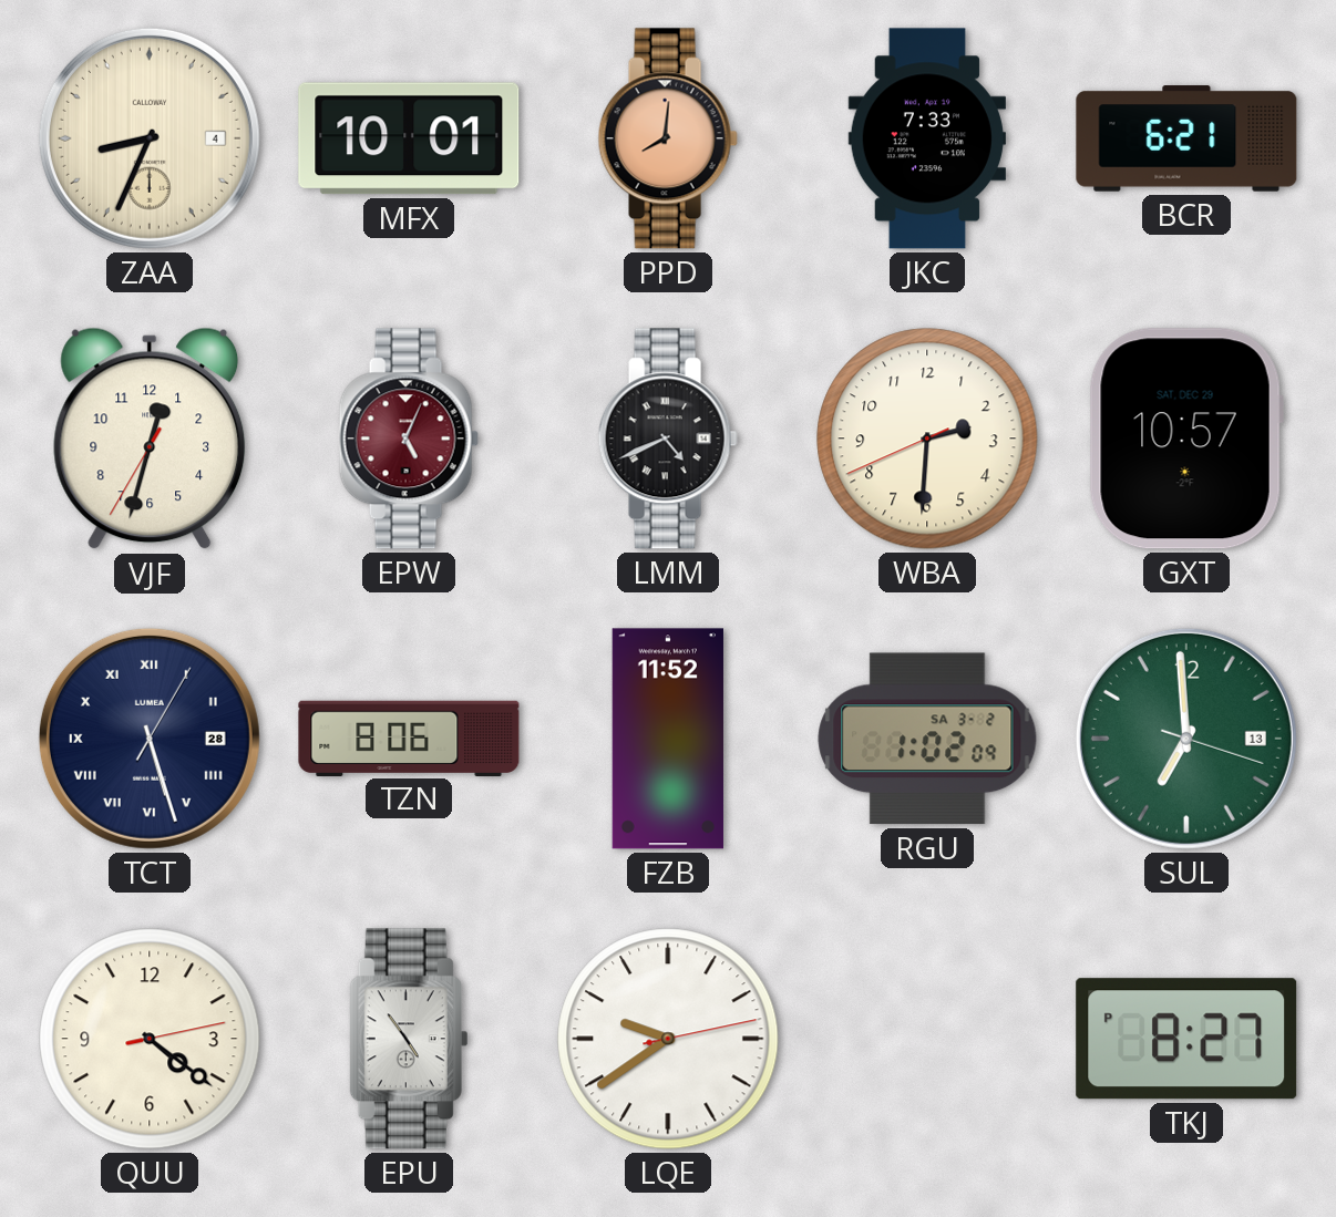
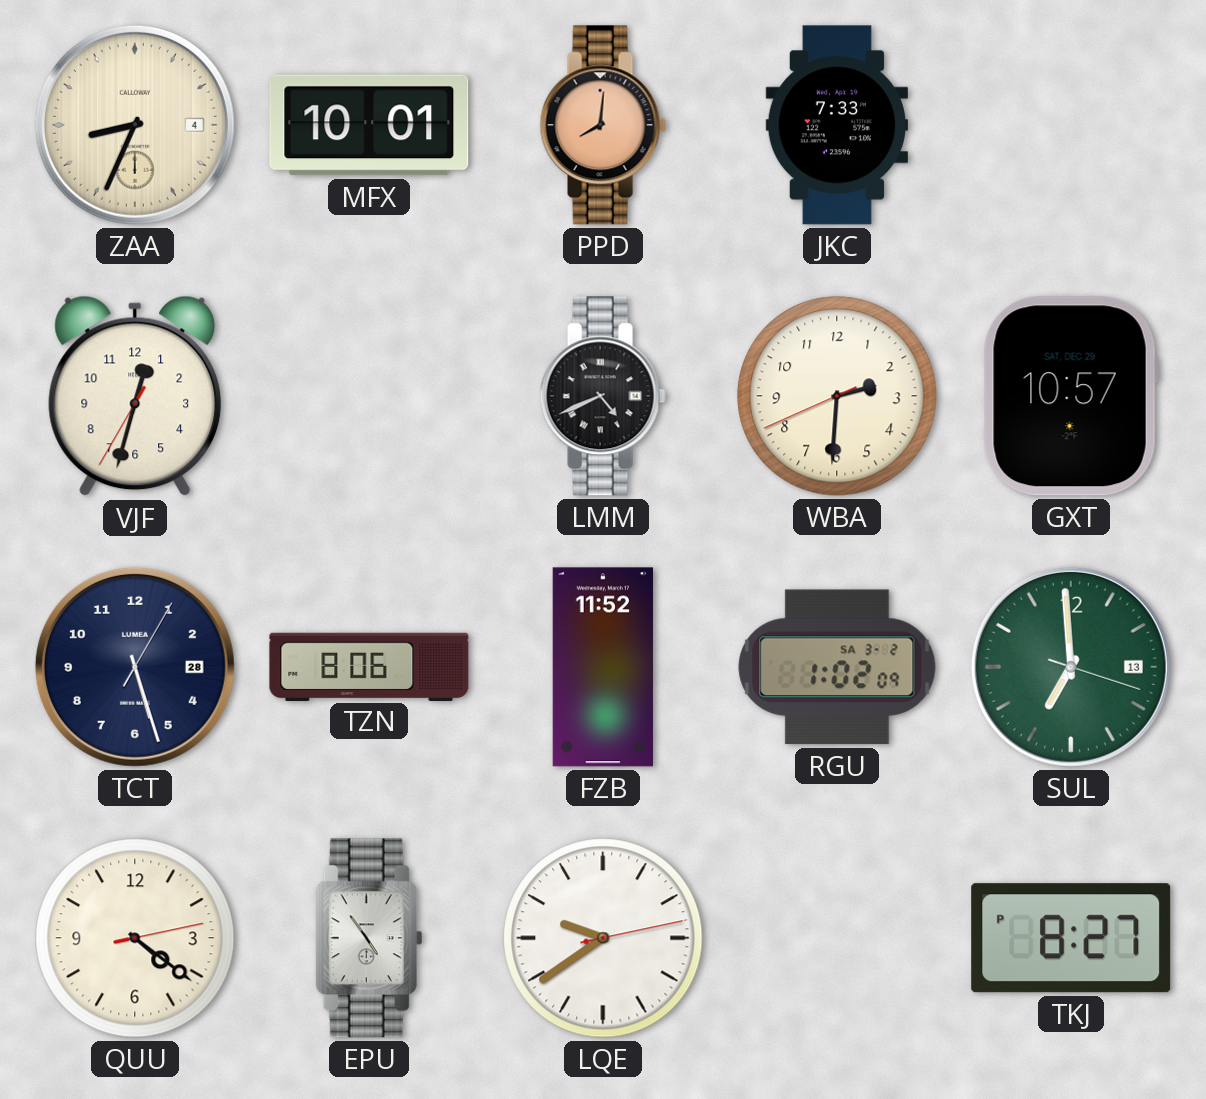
BCR: 6:21 -> none (1186, 138)
EPW: 5:04 -> none (409, 439)
TCT numerals: Roman -> Arabic (135, 667)
